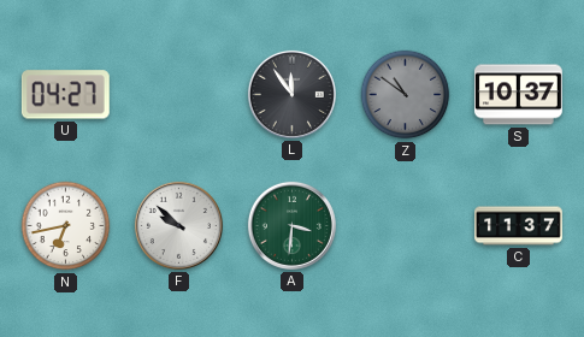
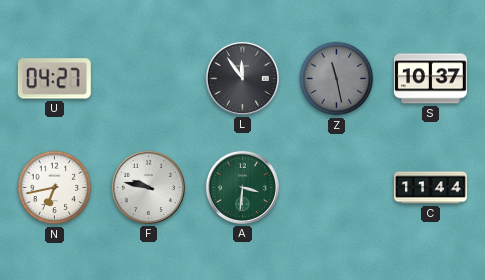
Z: 10:51 -> 11:28 (337, 79)
F: 9:52 -> 9:47 (148, 187)
C: 11:37 -> 11:44 (431, 188)
